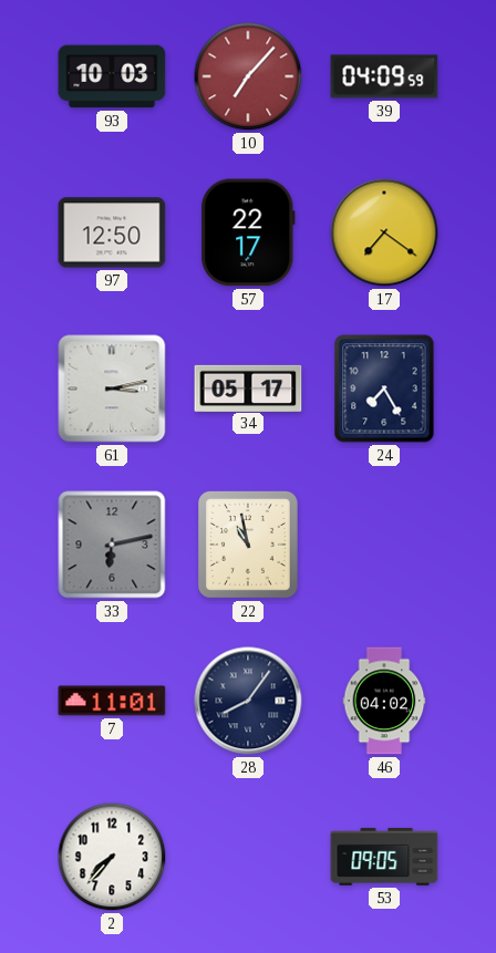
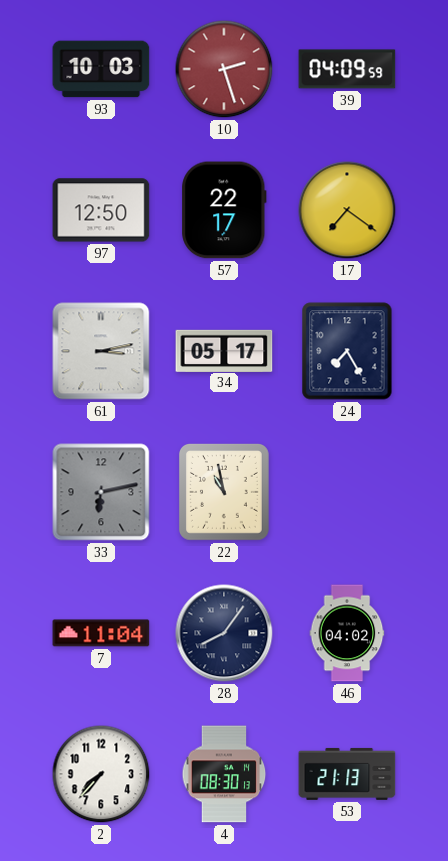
10: 7:07 -> 2:27 (224, 69)
7: 11:01 -> 11:04 (101, 633)
4: none -> 08:30 (224, 774)
53: 09:05 -> 21:13 (347, 774)
